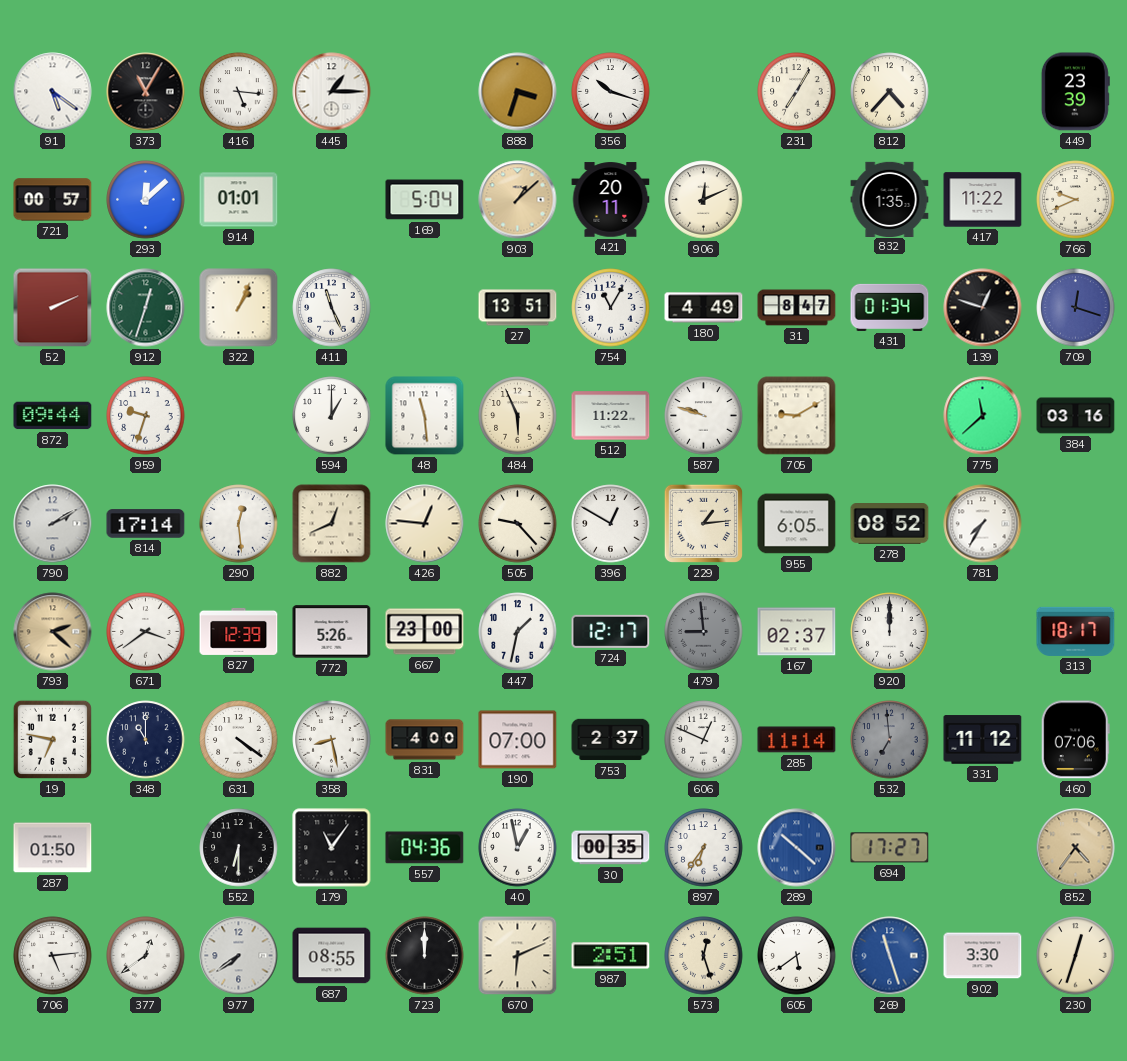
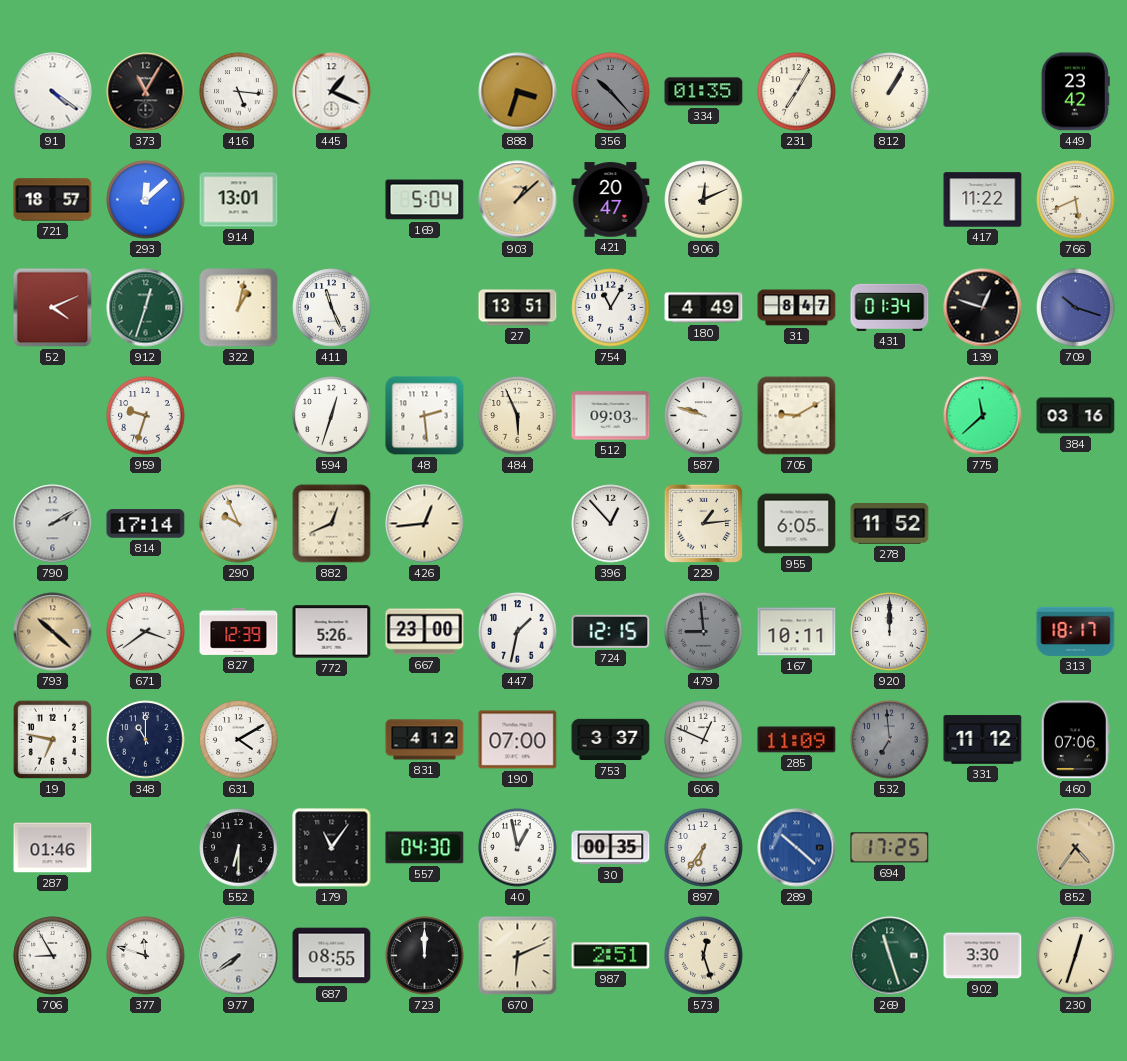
91: 5:21 -> 4:21 (53, 92)
445: 1:15 -> 1:19 (332, 92)
356: 10:18 -> 10:23 (611, 92)
356 dial: white -> grey (611, 92)
334: none -> 01:35 (704, 92)
812: 4:37 -> 1:05 (890, 92)
449: 23:39 -> 23:42 (1075, 92)
721: 00:57 -> 18:57 (53, 200)
914: 01:01 -> 13:01 (239, 200)
421: 20:11 -> 20:47 (611, 200)
832: 1:35 -> none (890, 199)
766: 9:41 -> 5:41 (1076, 200)
52: 2:11 -> 4:11 (53, 308)
322: 1:04 -> 1:02 (239, 308)
709: 12:18 -> 10:18 (1076, 308)
872: 09:44 -> none (53, 416)
594: 1:00 -> 12:33 (332, 416)
48: 11:29 -> 2:29 (425, 416)
512: 11:22 -> 09:03 (611, 416)
290: 12:29 -> 9:56 (239, 524)
426: 12:46 -> 12:44 (425, 524)
505: 9:23 -> none (518, 524)
396: 12:50 -> 12:53 (611, 524)
278: 08:52 -> 11:52 (890, 524)
781: 7:35 -> none (983, 524)
793: 2:22 -> 10:22 (53, 632)
724: 12:17 -> 12:15 (611, 631)
167: 02:37 -> 10:11 (797, 632)
631: 4:21 -> 4:10 (239, 740)
358: 8:28 -> none (332, 740)
831: 4:00 -> 4:12 (425, 740)
753: 2:37 -> 3:37 (611, 740)
285: 11:14 -> 11:09 (797, 740)
287: 01:50 -> 01:46 (53, 848)
557: 04:36 -> 04:30 (425, 848)
694: 17:27 -> 17:25 (890, 848)
706: 5:14 -> 8:55 (53, 956)
377: 12:39 -> 11:48 (146, 956)
605: 5:39 -> none (797, 956)
269 dial: blue -> green (890, 956)
